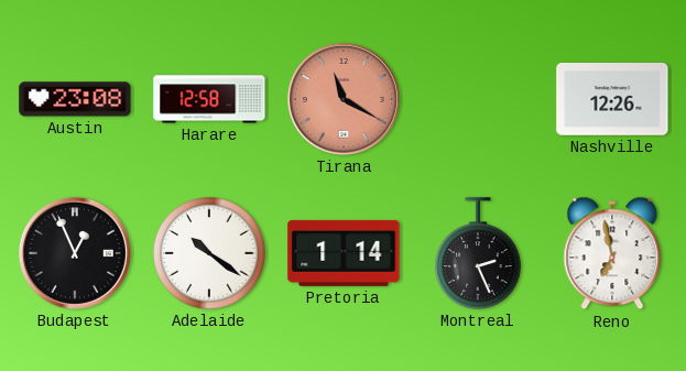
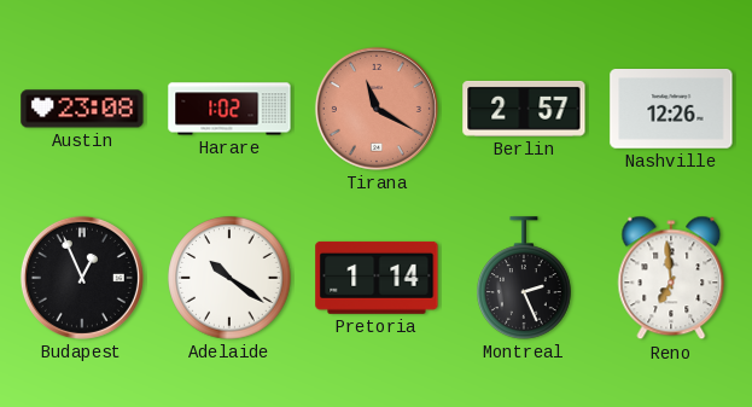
Harare: 12:58 -> 1:02 (229, 109)
Berlin: none -> 2:57 (524, 109)
Reno: 6:58 -> 6:59 (671, 278)
